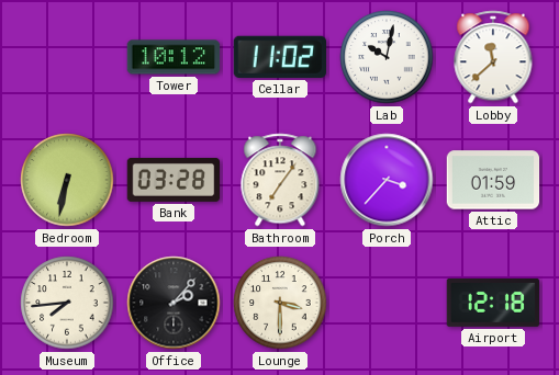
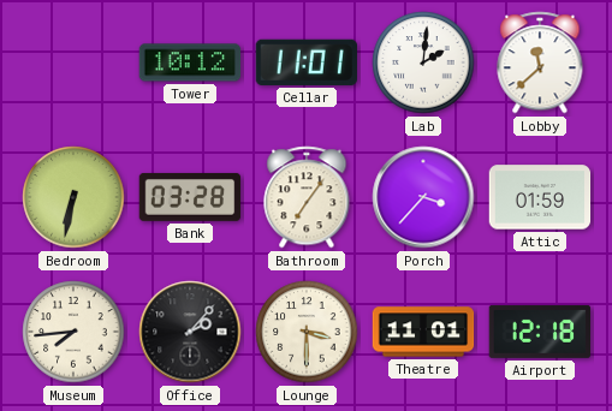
Cellar: 11:02 -> 11:01 (305, 62)
Lab: 10:02 -> 2:01 (423, 62)
Theatre: none -> 11:01 (423, 332)
